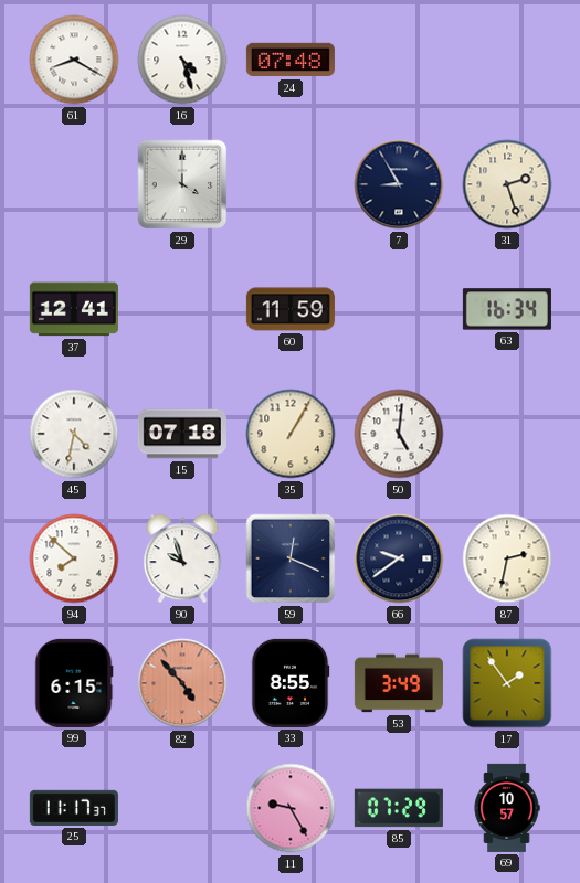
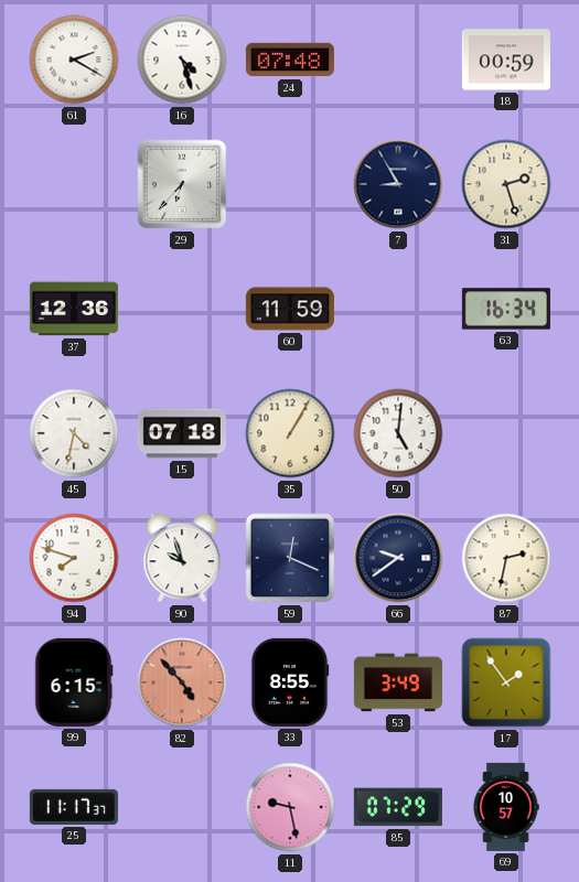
61: 8:20 -> 2:20 (74, 60)
18: none -> 00:59 (506, 60)
29: 4:00 -> 6:37 (182, 184)
37: 12:41 -> 12:36 (74, 309)
94: 7:52 -> 7:48 (74, 558)
11: 9:25 -> 9:28 (290, 807)
